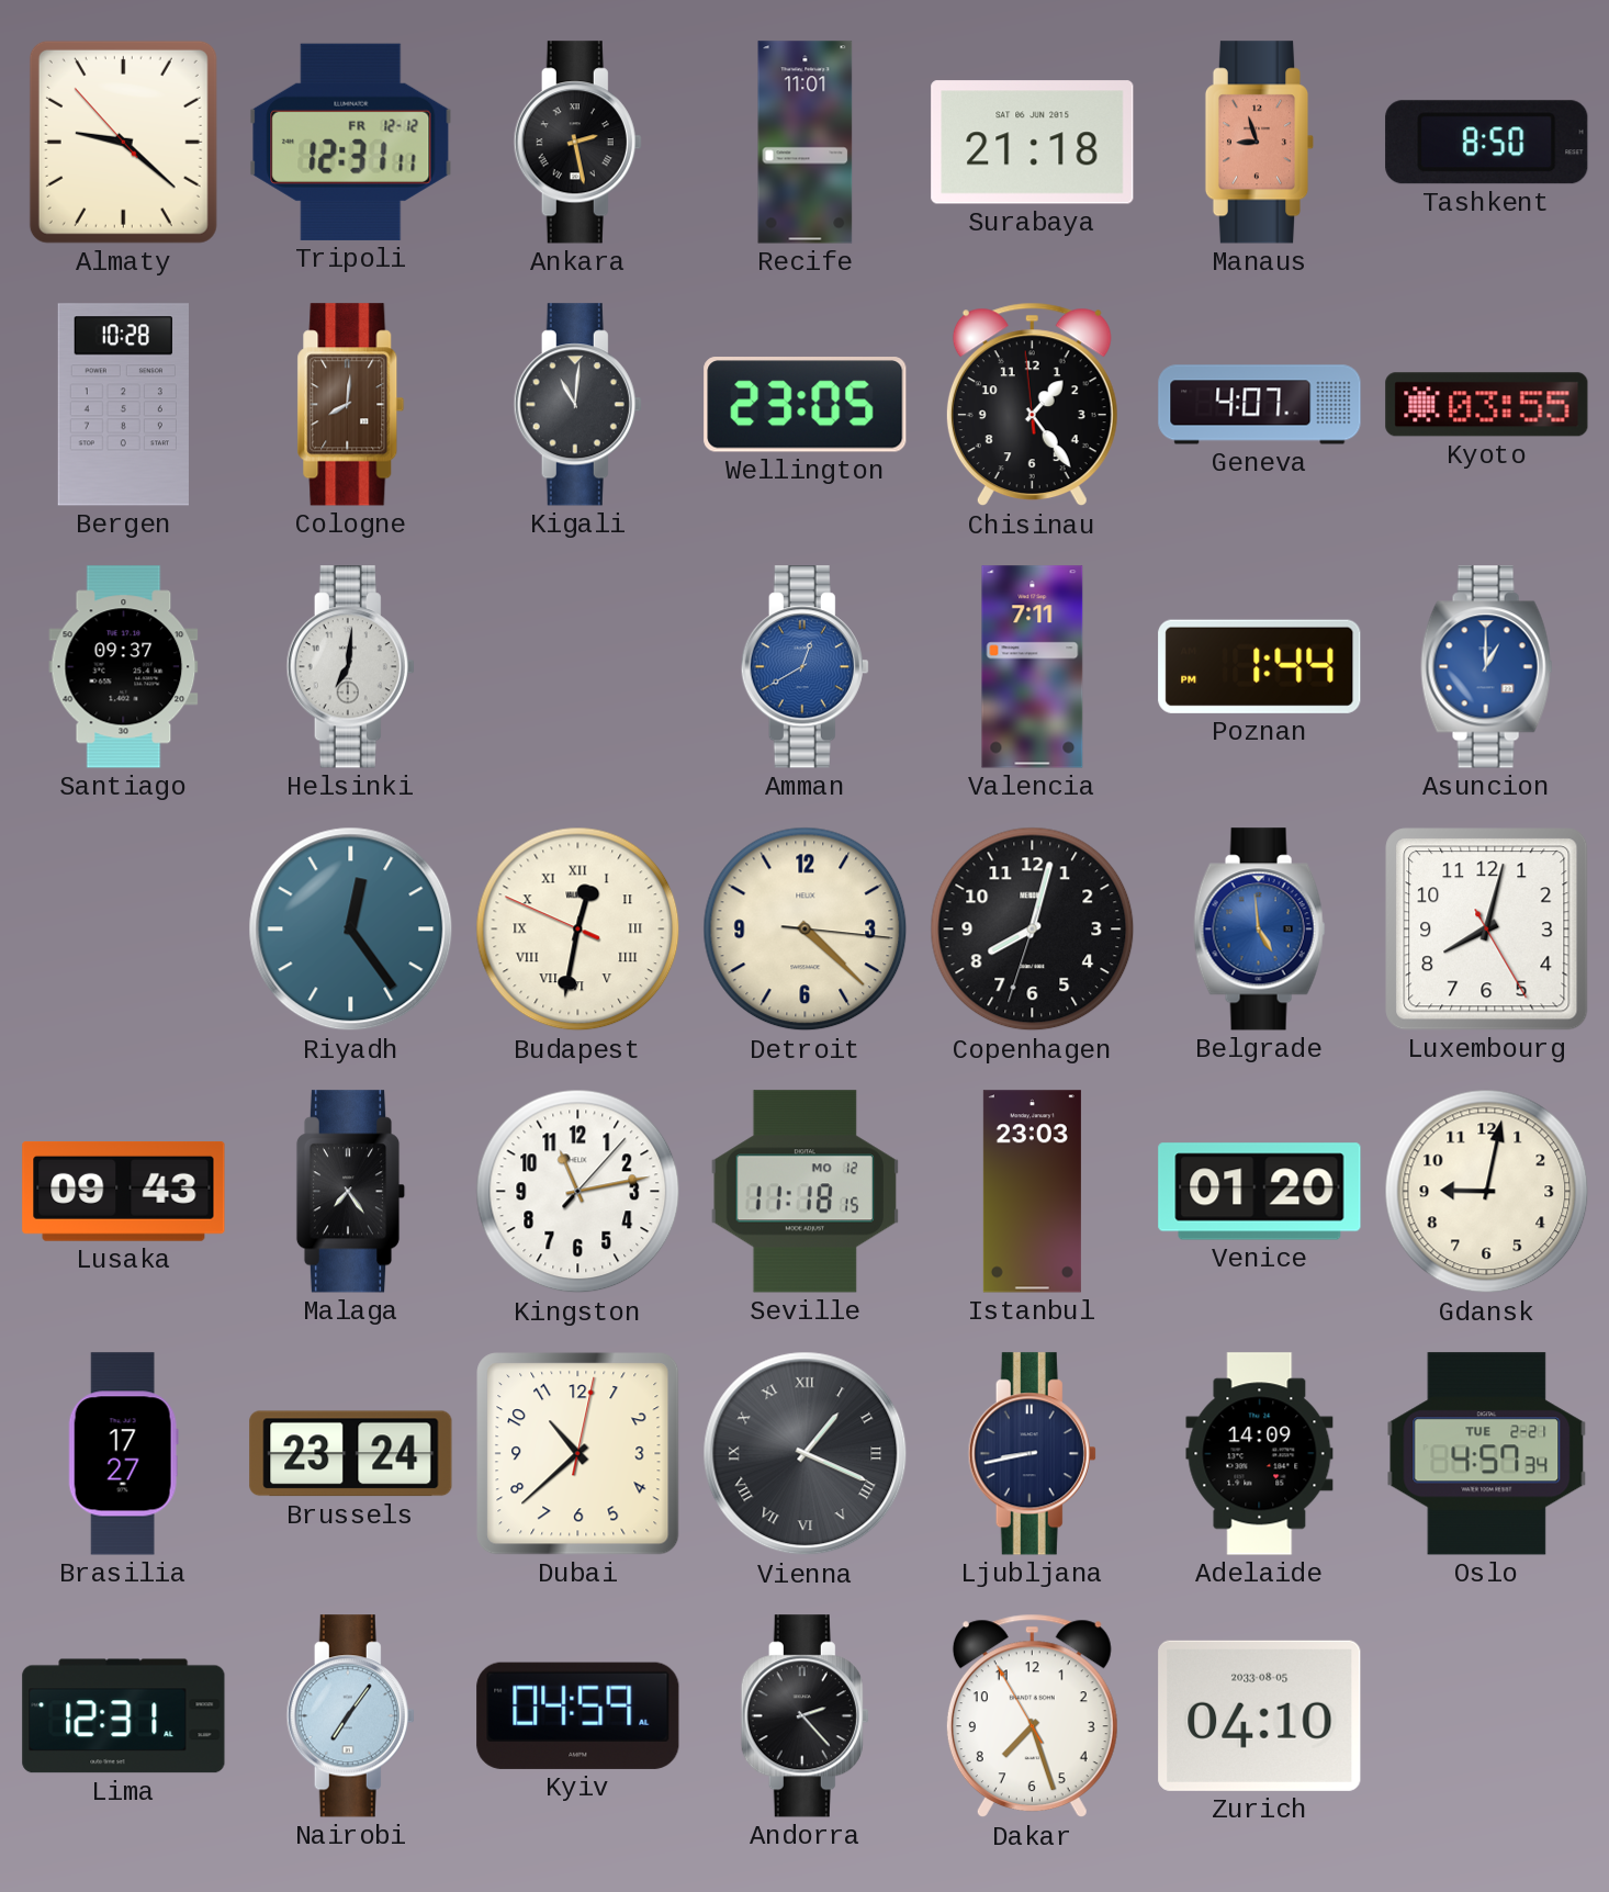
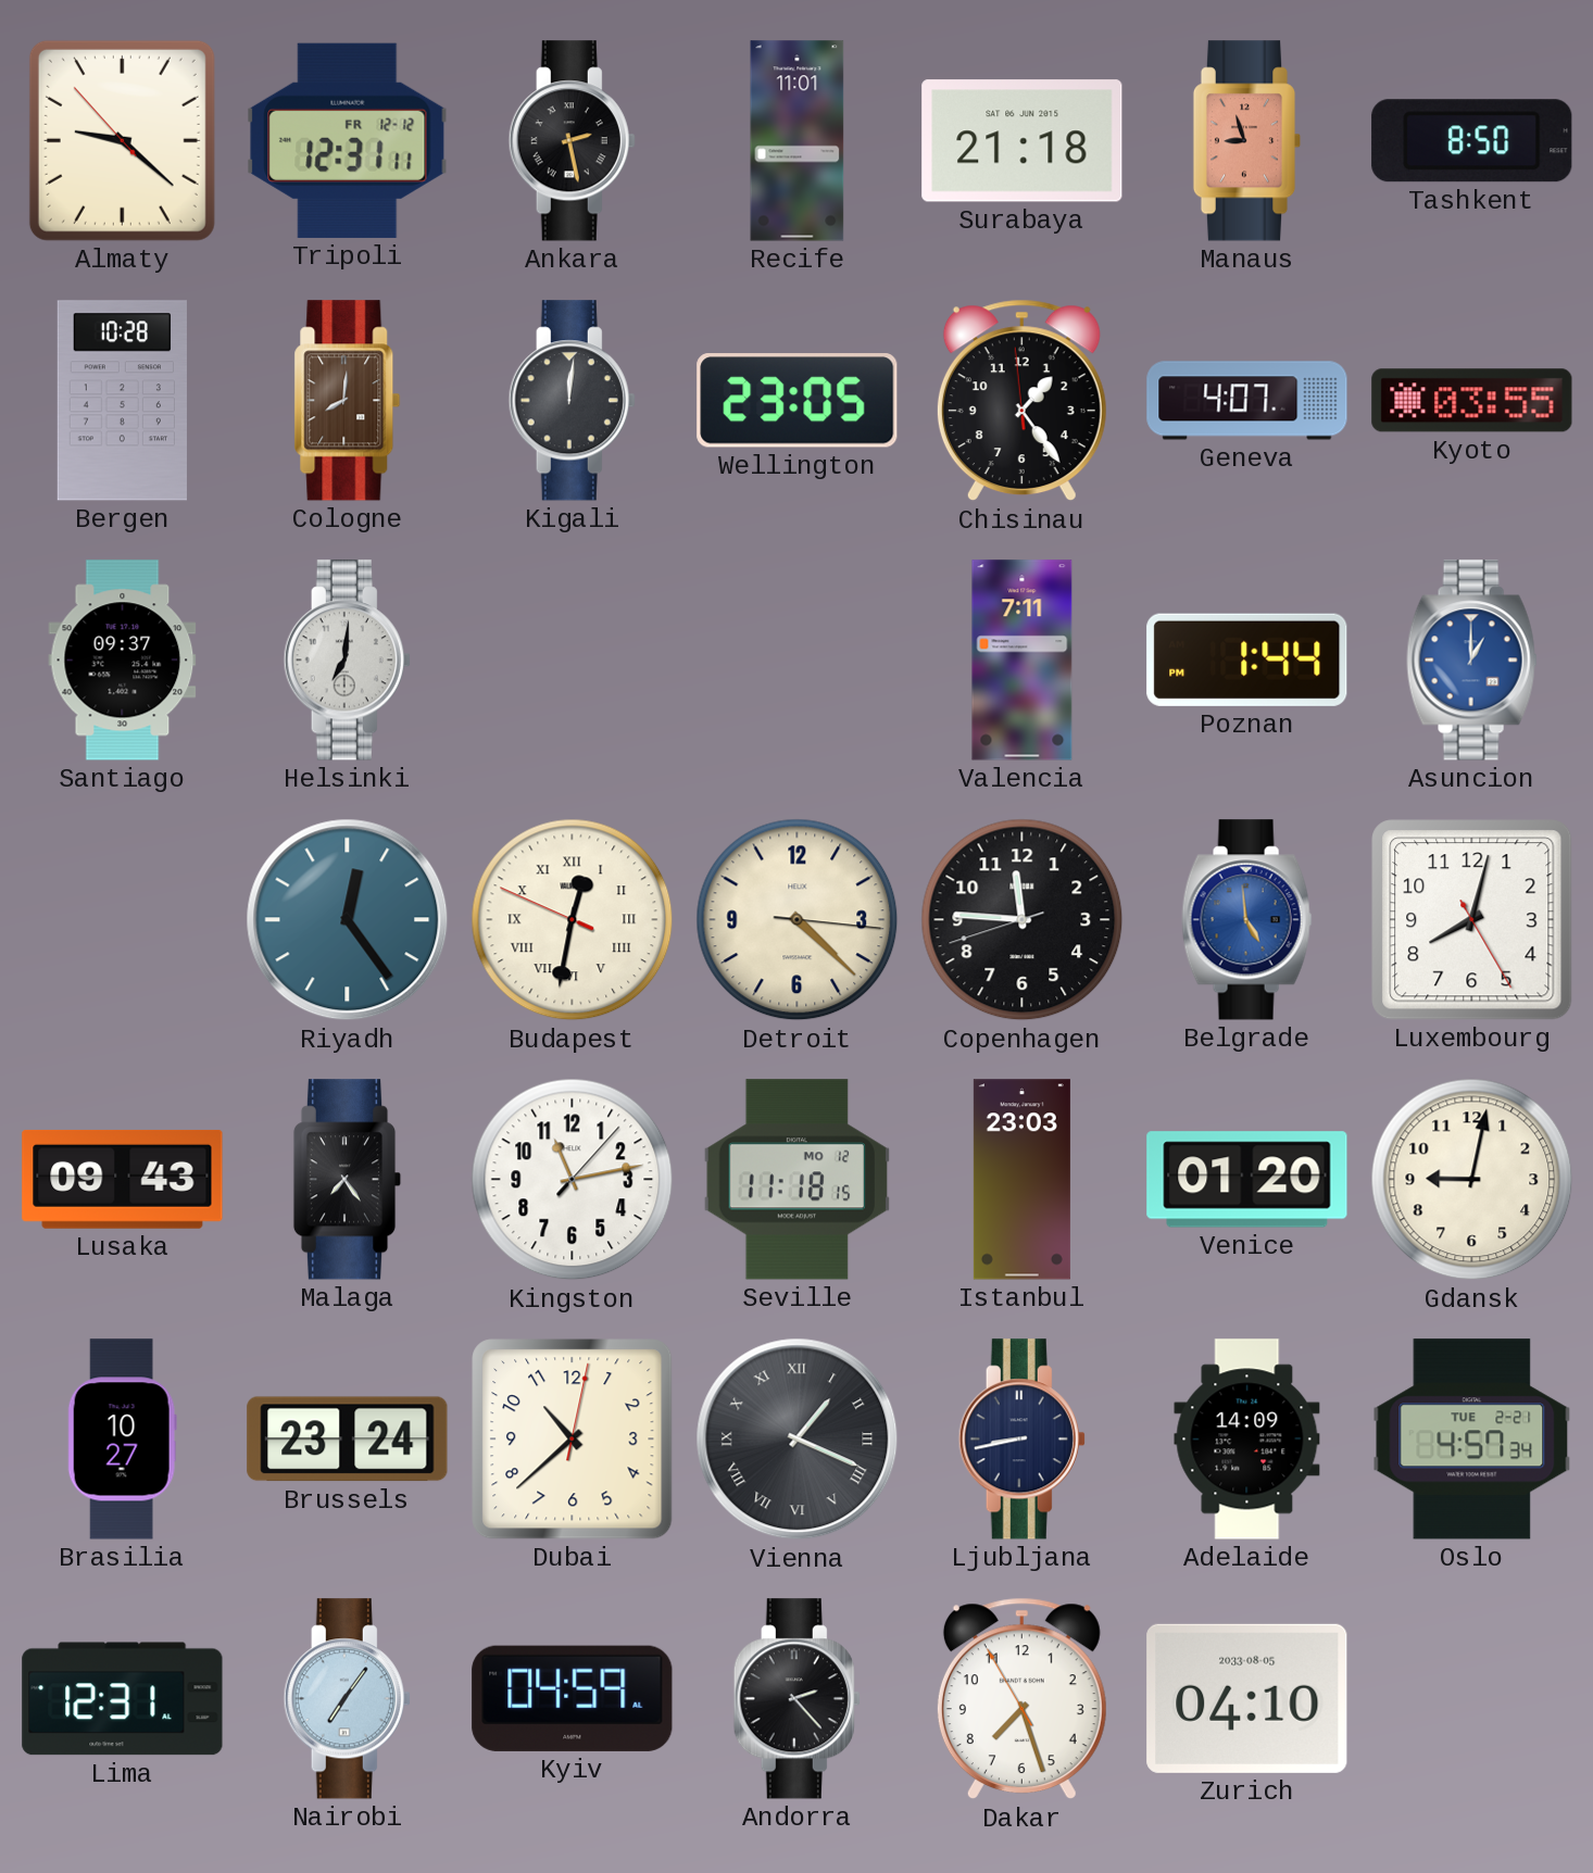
Kigali: 11:01 -> 12:01 (572, 401)
Amman: 12:40 -> none (804, 667)
Copenhagen: 8:02 -> 11:45 (1023, 920)
Brasilia: 17:27 -> 10:27 (122, 1440)
